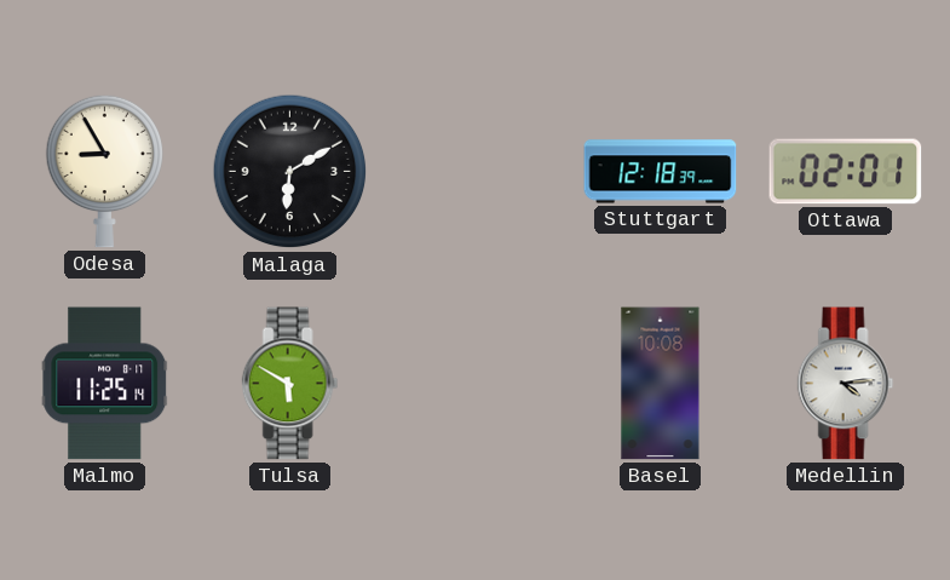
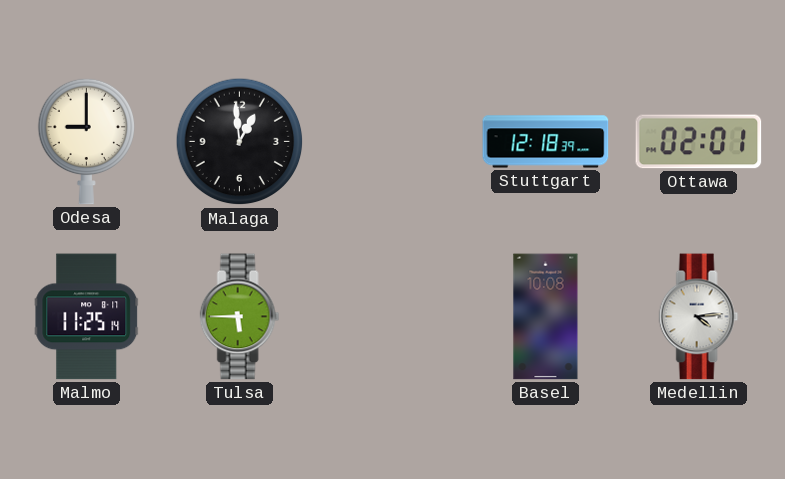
Odesa: 8:55 -> 9:00 (86, 141)
Malaga: 6:10 -> 12:59 (240, 142)
Tulsa: 5:50 -> 5:45 (240, 317)
